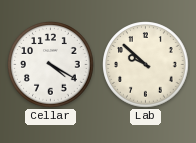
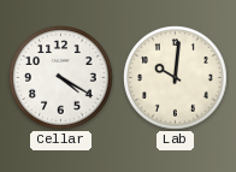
Lab: 9:52 -> 10:01 (176, 78)
